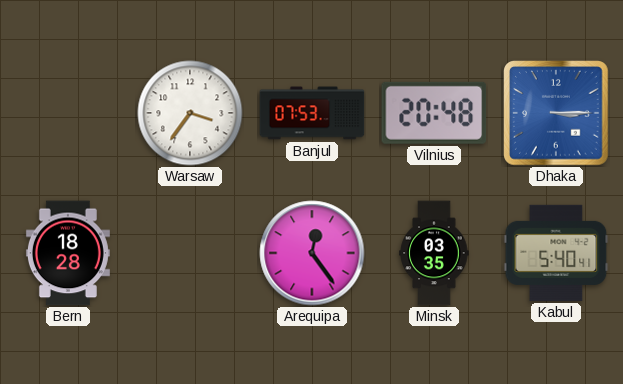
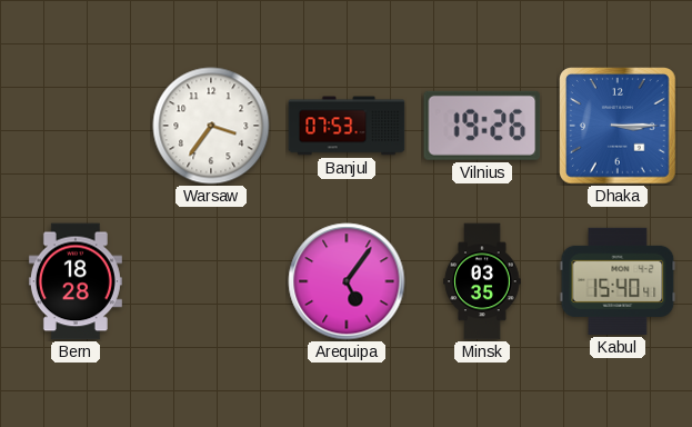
Vilnius: 20:48 -> 19:26 (482, 126)
Arequipa: 12:24 -> 5:06 (347, 281)
Kabul: 5:40 -> 15:40 (618, 281)
